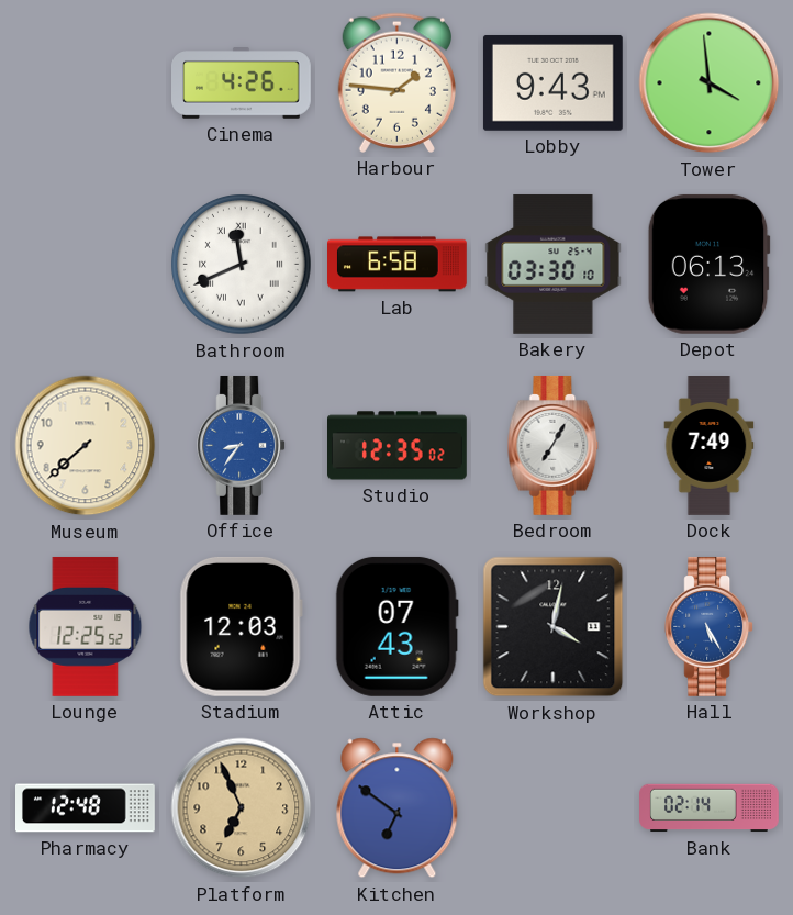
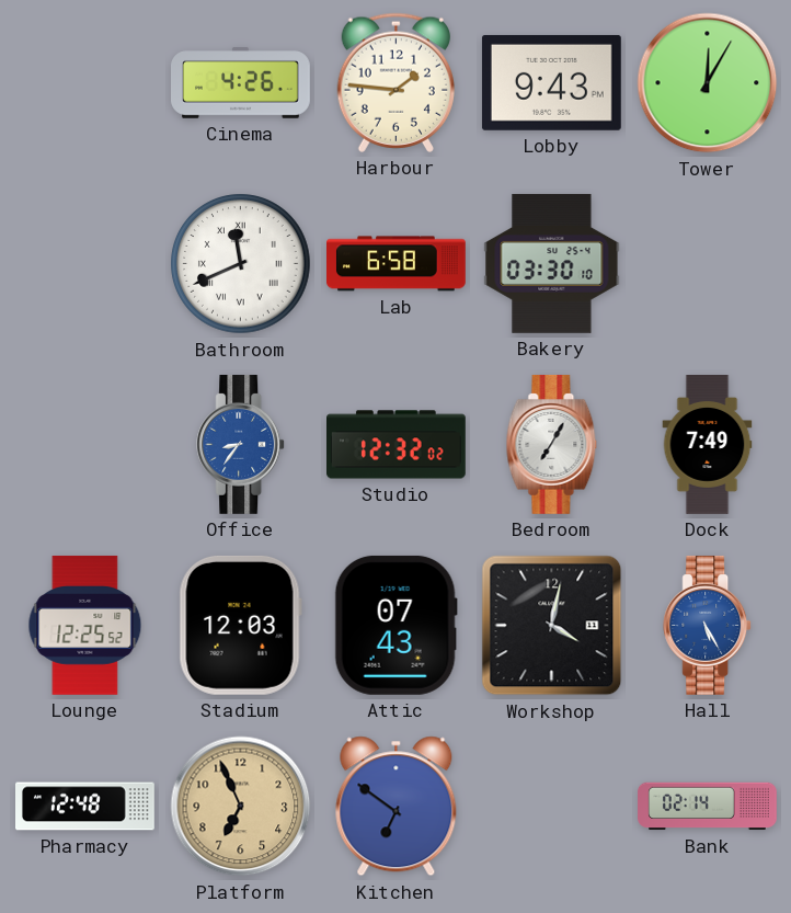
Tower: 3:59 -> 12:05 (708, 83)
Depot: 06:13 -> none (708, 264)
Museum: 7:38 -> none (86, 446)
Studio: 12:35 -> 12:32 (397, 445)
